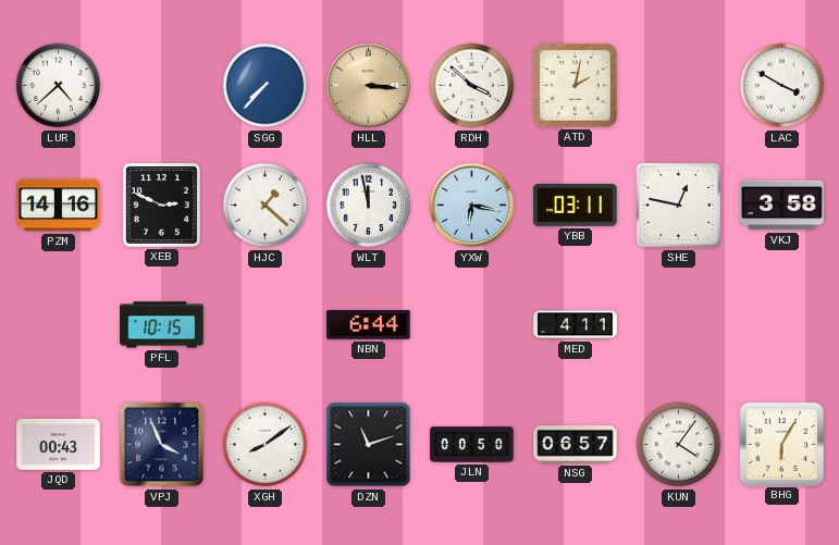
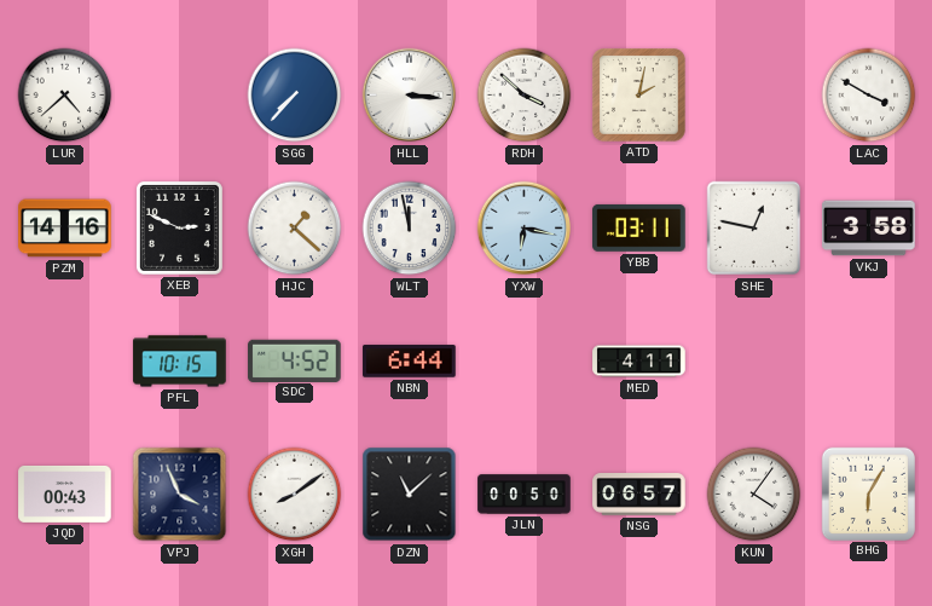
HLL dial: champagne -> white (410, 96)
SDC: none -> 4:52 (295, 360)
DZN: 11:12 -> 11:08 (410, 495)
